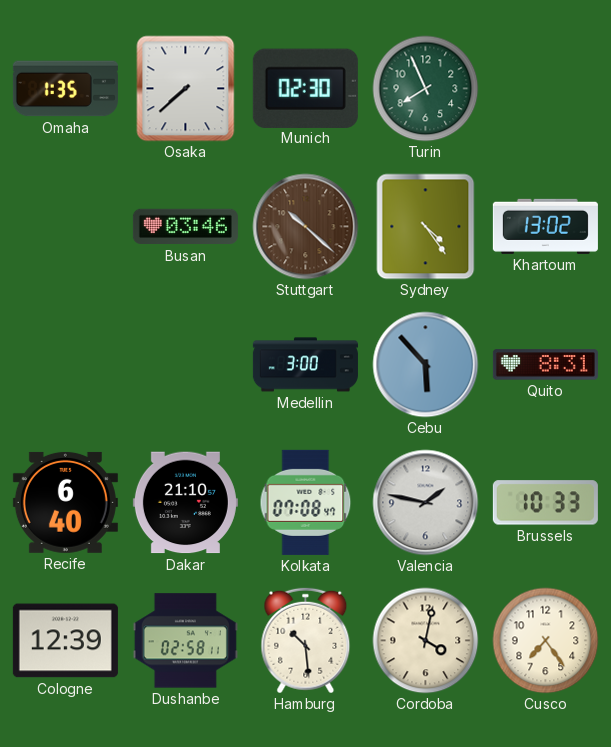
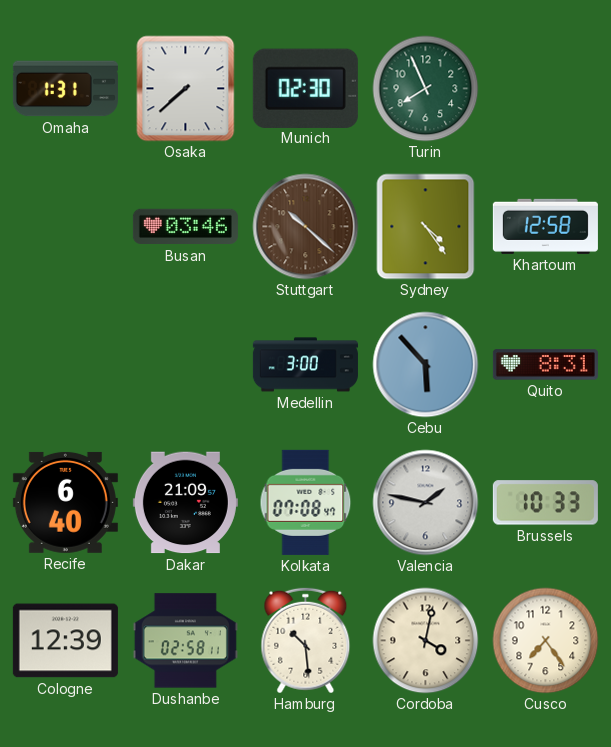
Omaha: 1:35 -> 1:31 (65, 89)
Khartoum: 13:02 -> 12:58 (545, 226)
Dakar: 21:10 -> 21:09 (185, 503)
